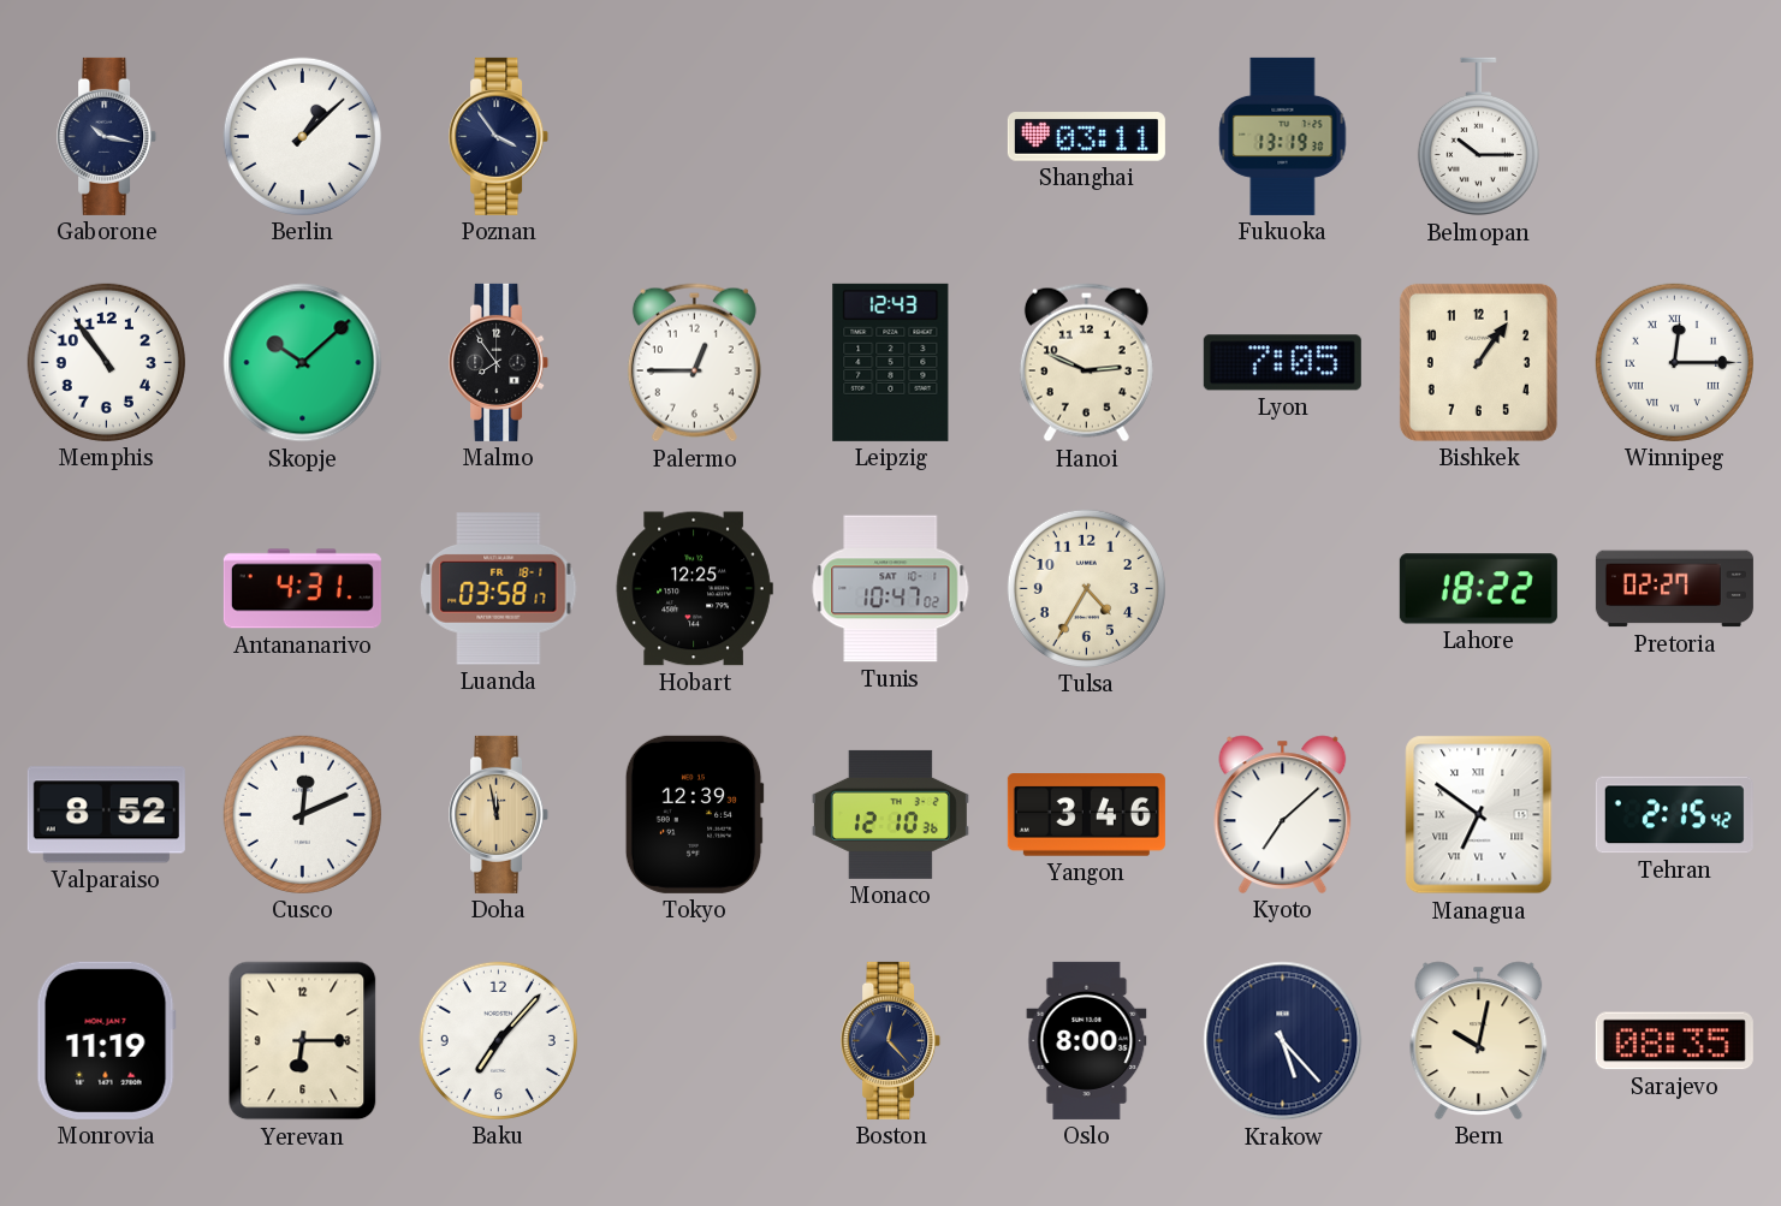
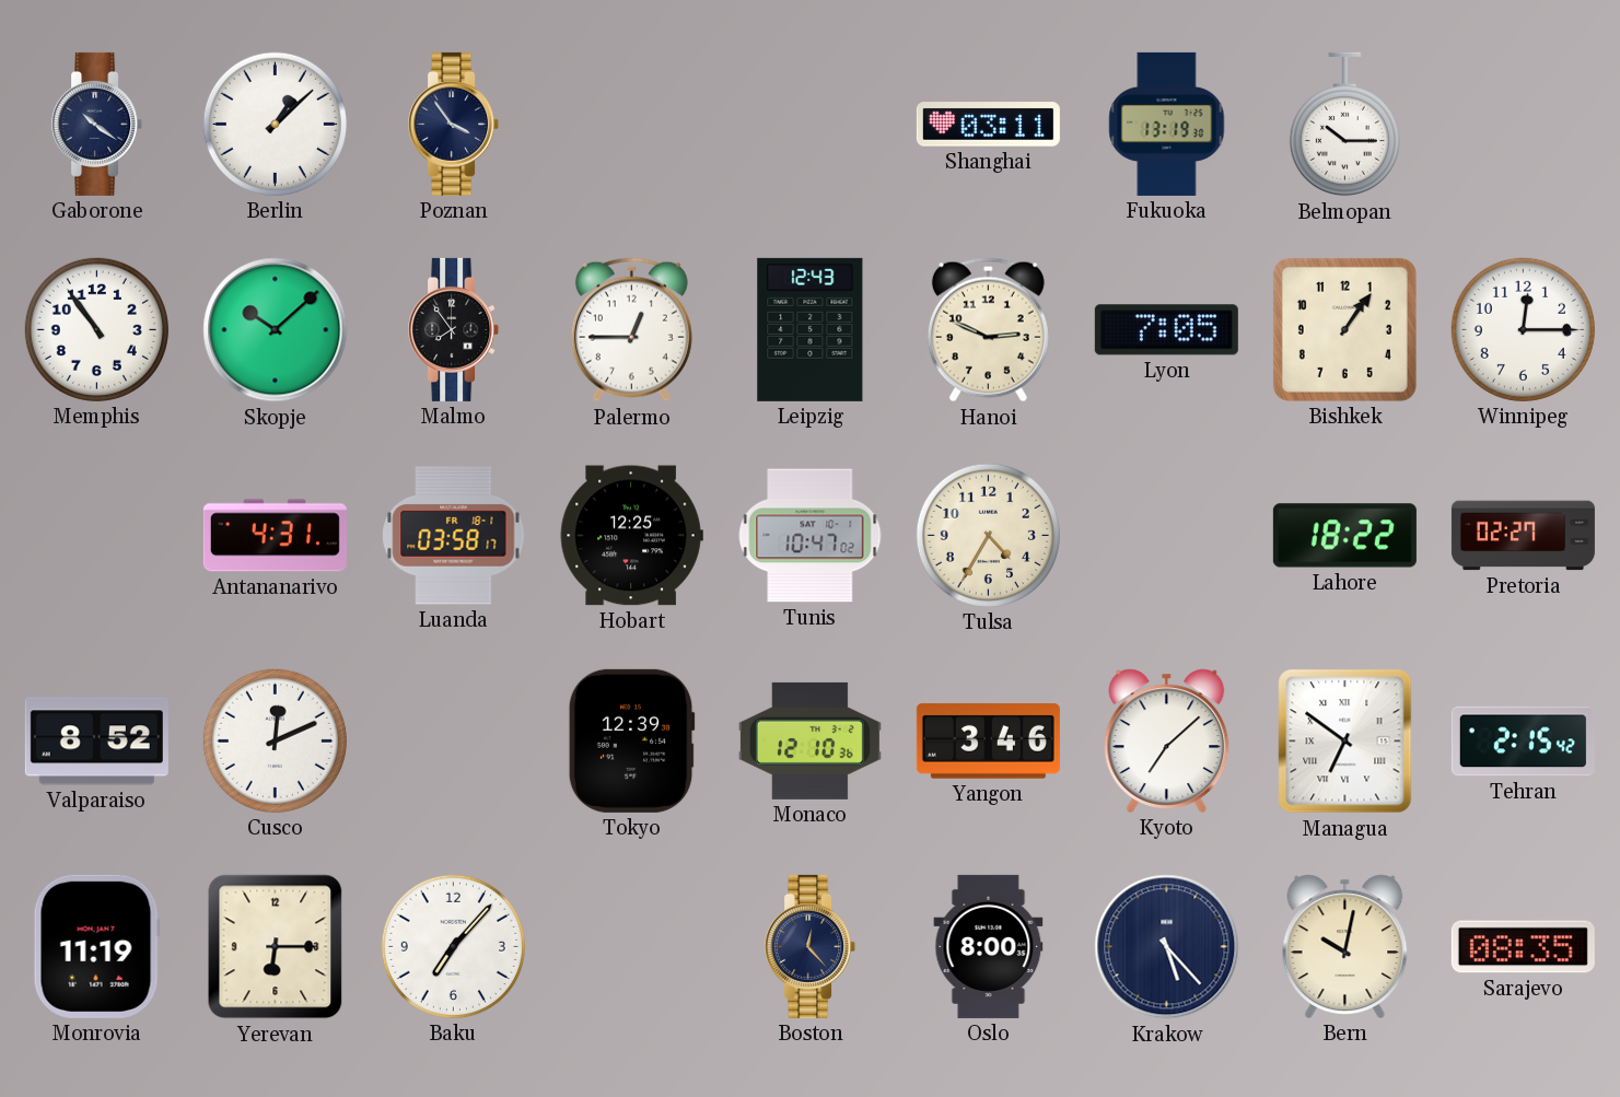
Gaborone: 10:17 -> 10:21 (97, 124)
Winnipeg numerals: Roman -> Arabic (1523, 329)
Doha: 11:58 -> none (499, 814)
